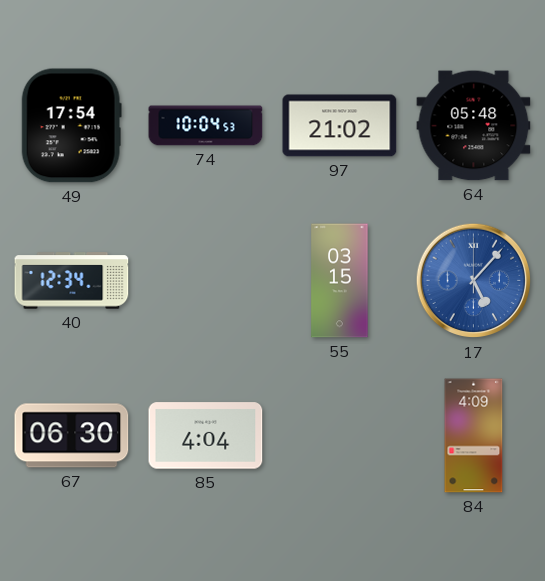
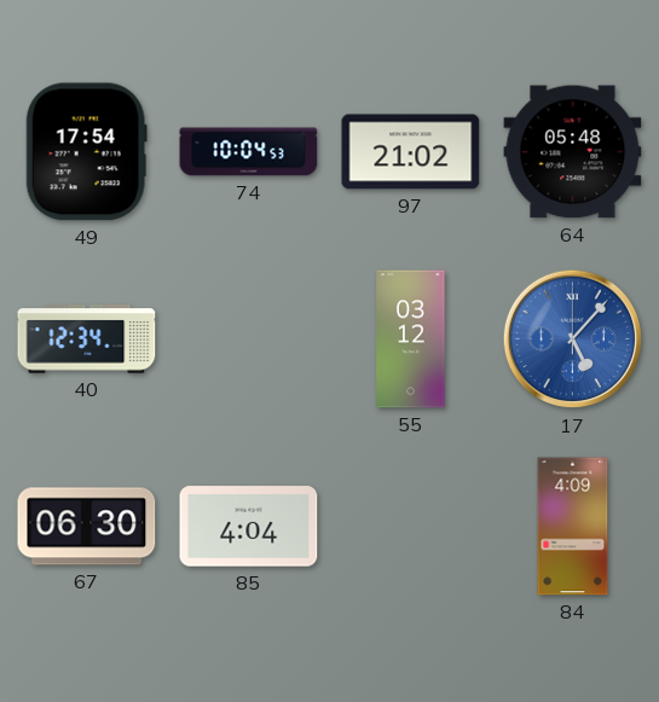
55: 03:15 -> 03:12 (411, 340)
